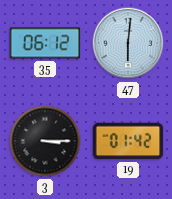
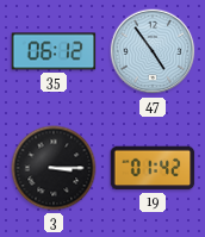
47: 6:01 -> 4:54 (153, 51)
